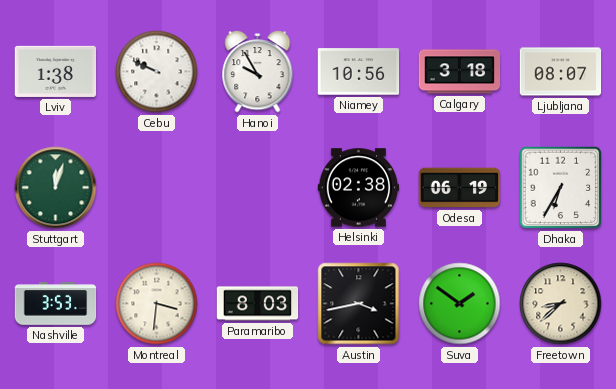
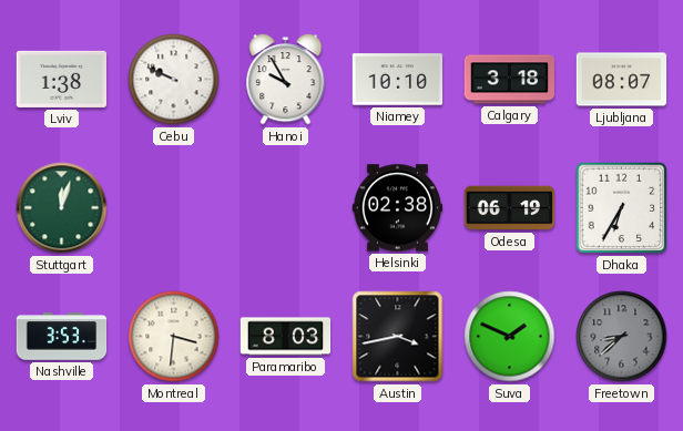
Niamey: 10:56 -> 10:10 (398, 80)
Suva: 1:51 -> 1:49 (510, 337)
Freetown dial: cream -> grey (622, 337)
